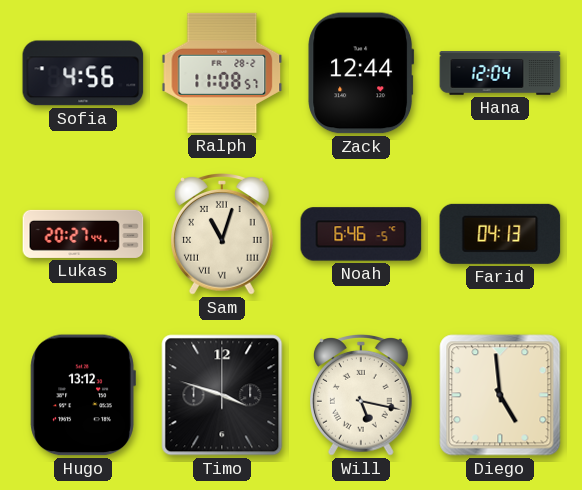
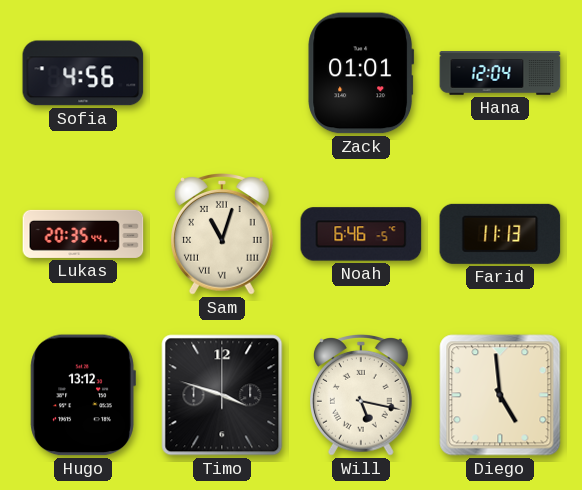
Ralph: 11:08 -> none (222, 73)
Zack: 12:44 -> 01:01 (361, 73)
Lukas: 20:27 -> 20:35 (83, 234)
Farid: 04:13 -> 11:13 (500, 234)
